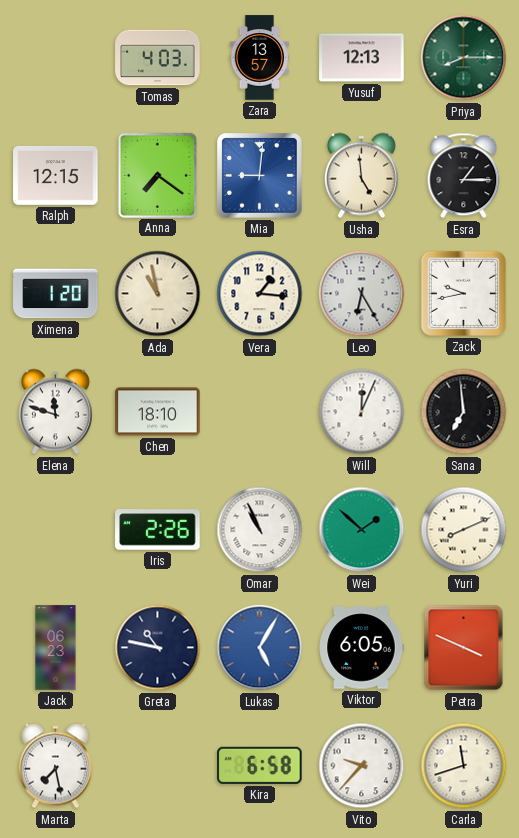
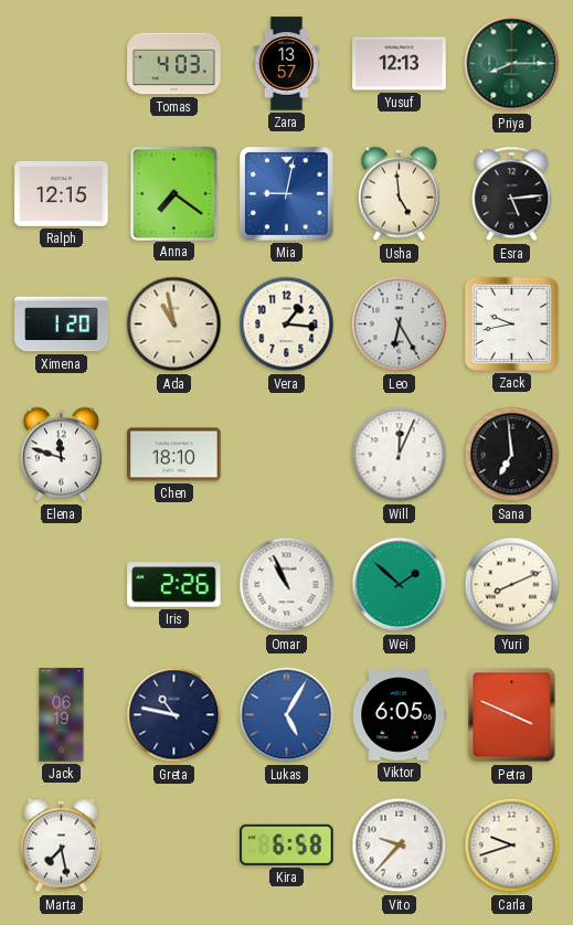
Mia: 9:01 -> 9:02 (287, 194)
Esra: 1:15 -> 5:14 (512, 194)
Jack: 06:23 -> 06:19 (62, 715)
Carla: 11:42 -> 9:42 (512, 846)
